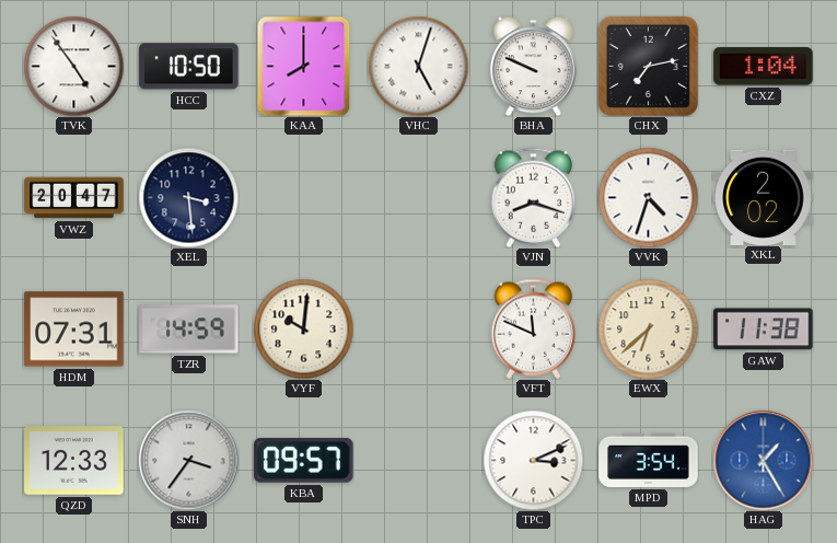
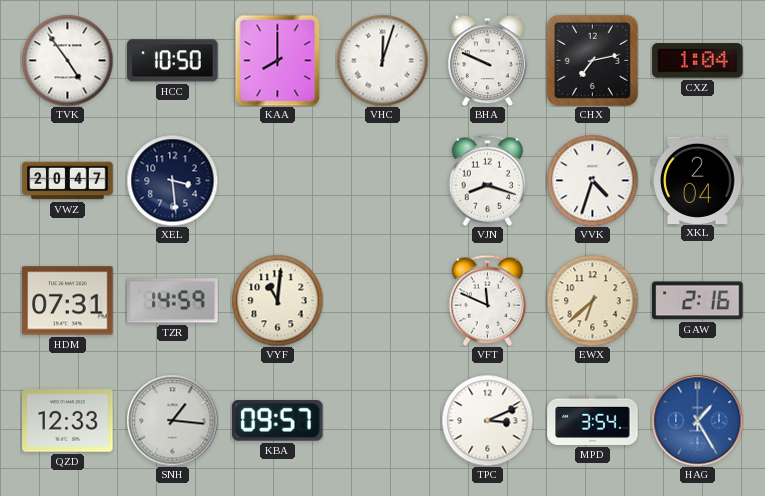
VHC: 5:03 -> 12:03 (382, 60)
XKL: 2:02 -> 2:04 (698, 180)
VYF: 10:01 -> 11:01 (277, 300)
GAW: 11:38 -> 2:16 (698, 301)
SNH: 3:36 -> 1:16 (172, 420)
